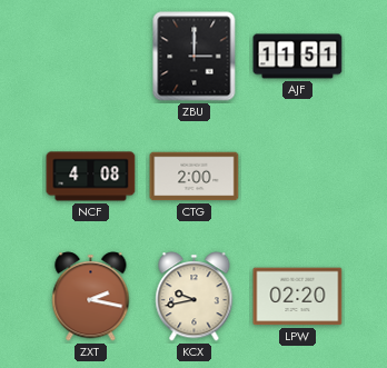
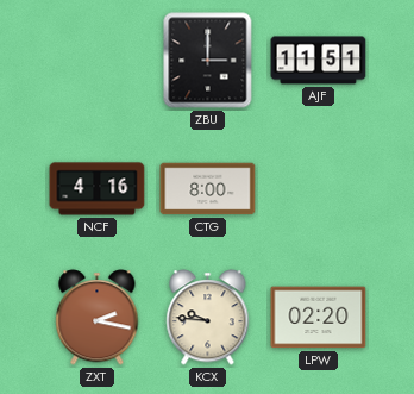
NCF: 4:08 -> 4:16 (98, 189)
CTG: 2:00 -> 8:00 (208, 189)
KCX: 9:43 -> 9:46 (208, 318)
